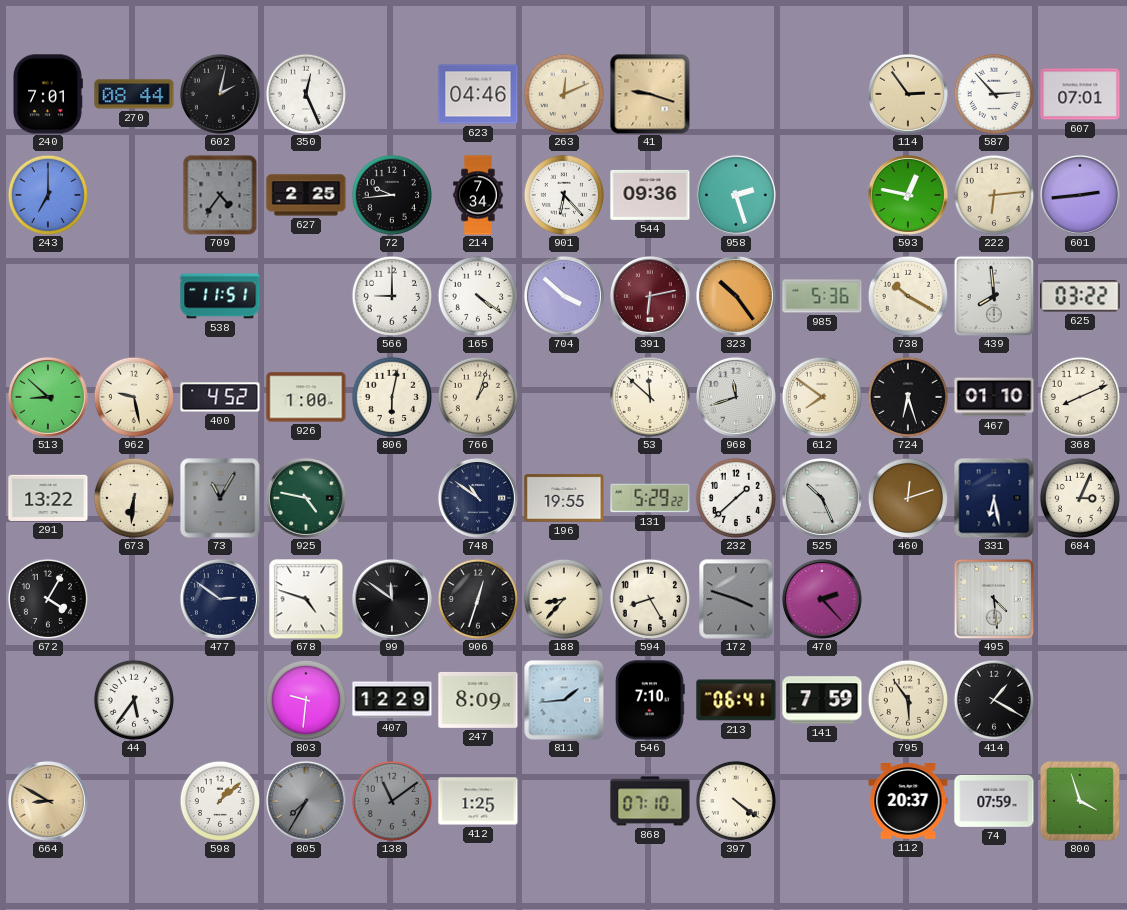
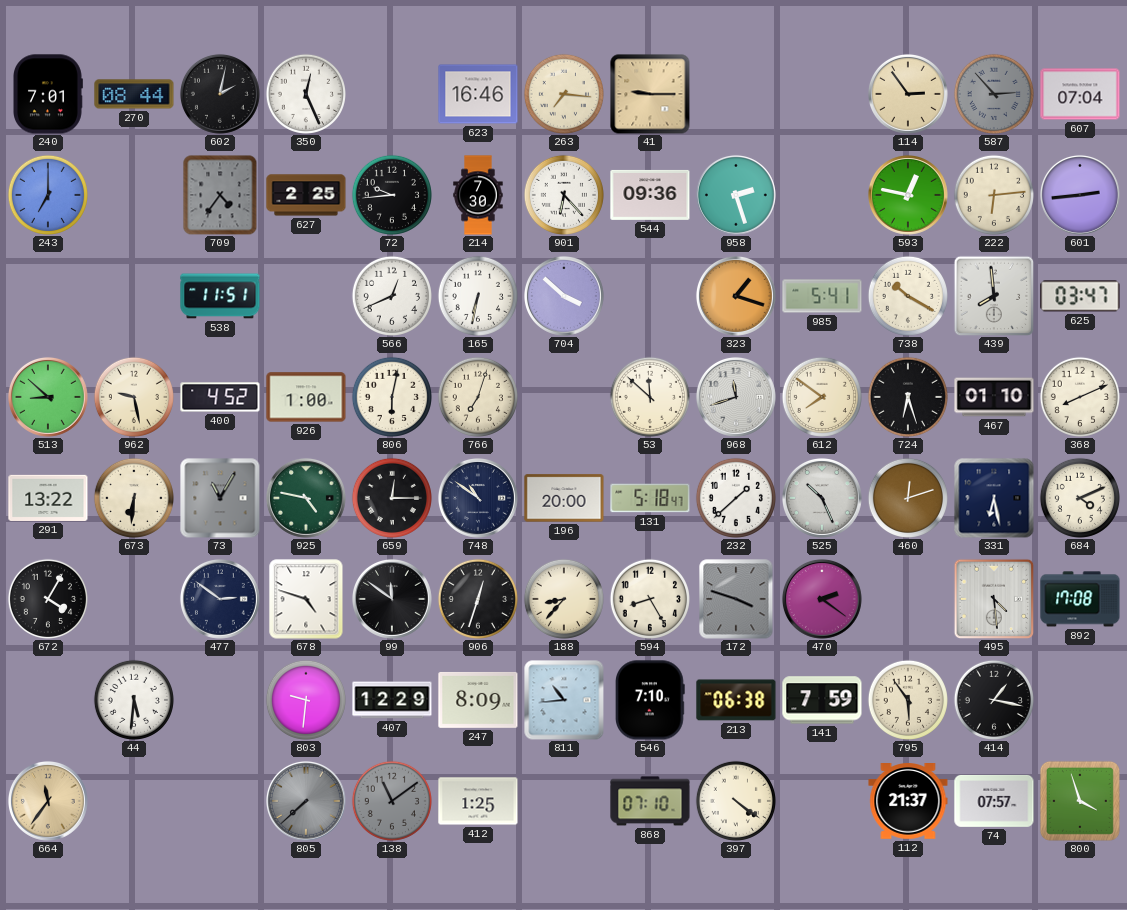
623: 04:46 -> 16:46 (478, 94)
263: 12:11 -> 7:16 (564, 94)
41: 9:18 -> 9:15 (650, 94)
587 dial: white -> grey (994, 94)
607: 07:01 -> 07:04 (1080, 94)
214: 7:34 -> 7:30 (478, 195)
566: 9:00 -> 12:41 (392, 296)
165: 4:21 -> 6:32 (478, 296)
391: 6:13 -> none (650, 296)
323: 10:24 -> 1:18 (736, 296)
985: 5:36 -> 5:41 (822, 296)
625: 03:22 -> 03:47 (1080, 296)
766: 1:03 -> 7:03 (478, 397)
659: none -> 12:15 (392, 498)
196: 19:55 -> 20:00 (564, 498)
131: 5:29 -> 5:18 (650, 498)
684: 3:04 -> 4:11 (1080, 498)
470: 2:23 -> 2:21 (822, 599)
892: none -> 17:08 (1080, 599)
44: 5:36 -> 5:31 (134, 700)
811: 1:44 -> 10:44 (564, 700)
213: 06:41 -> 06:38 (736, 700)
414: 1:20 -> 1:17 (994, 700)
664: 8:50 -> 11:36 (48, 801)
598: 1:08 -> none (220, 801)
805: 7:35 -> 7:38 (306, 801)
112: 20:37 -> 21:37 (908, 802)
74: 07:59 -> 07:57 (994, 801)
